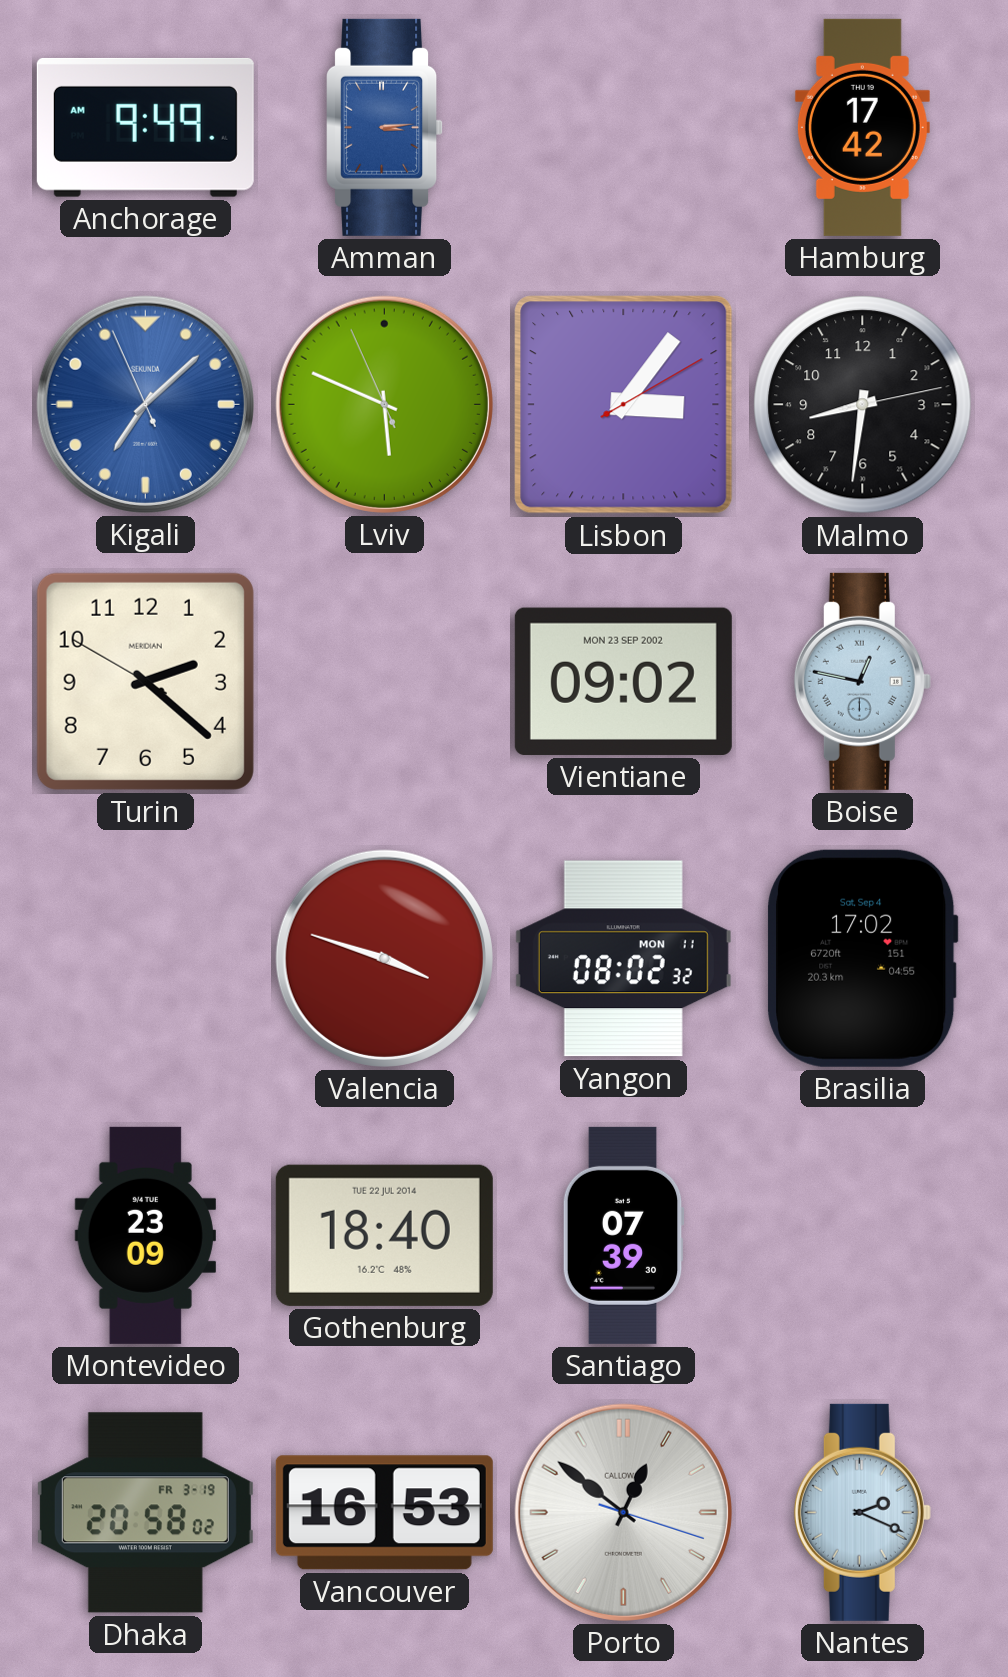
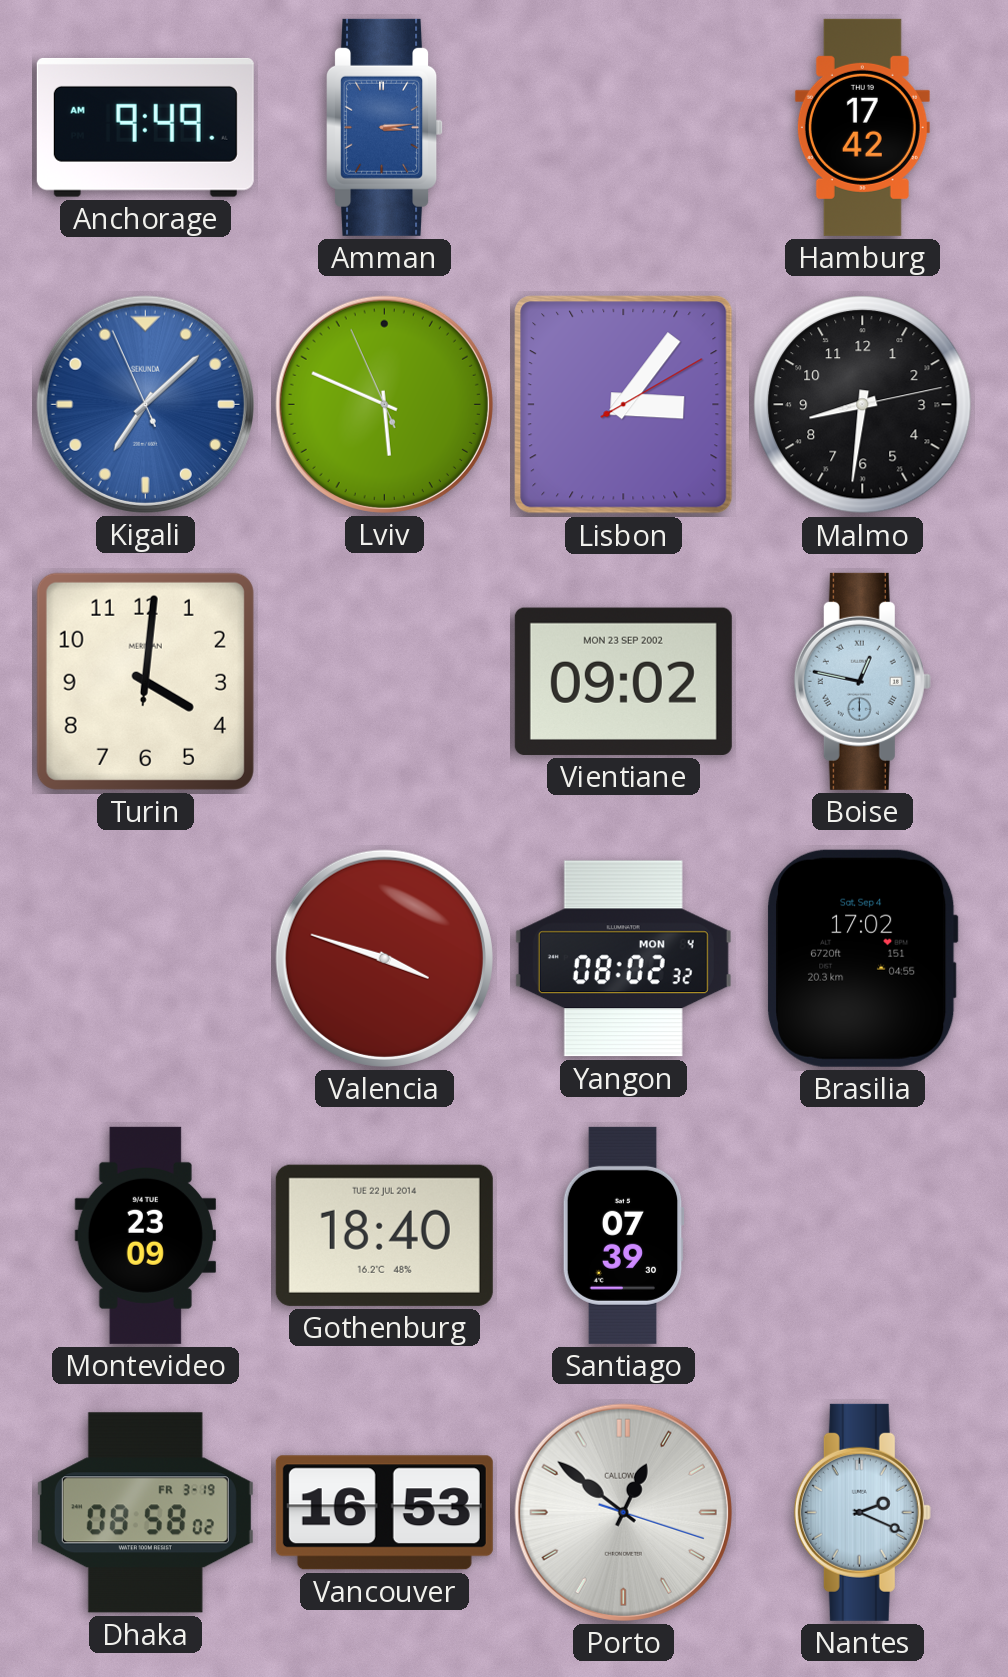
Turin: 2:21 -> 4:01 (145, 681)
Yangon date: MON 11 -> MON 4 (623, 959)
Dhaka: 20:58 -> 08:58 (145, 1513)
